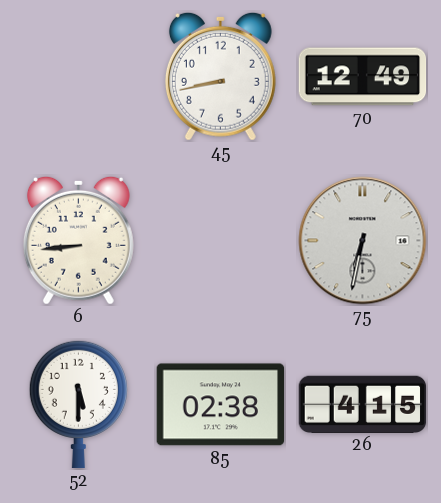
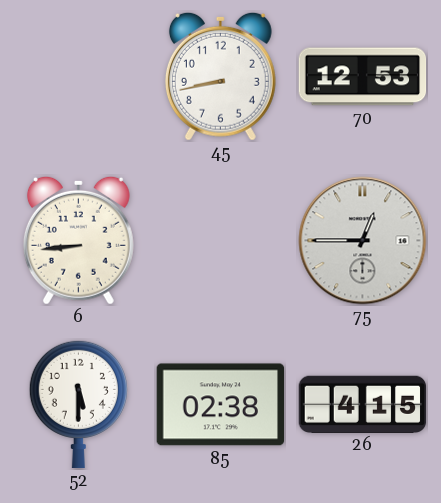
70: 12:49 -> 12:53 (363, 77)
75: 6:32 -> 12:45 (363, 241)
